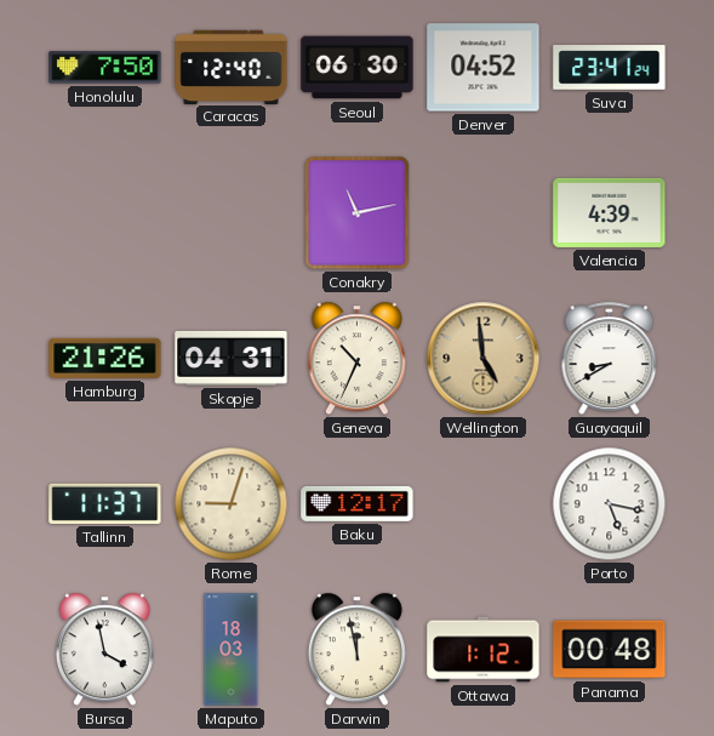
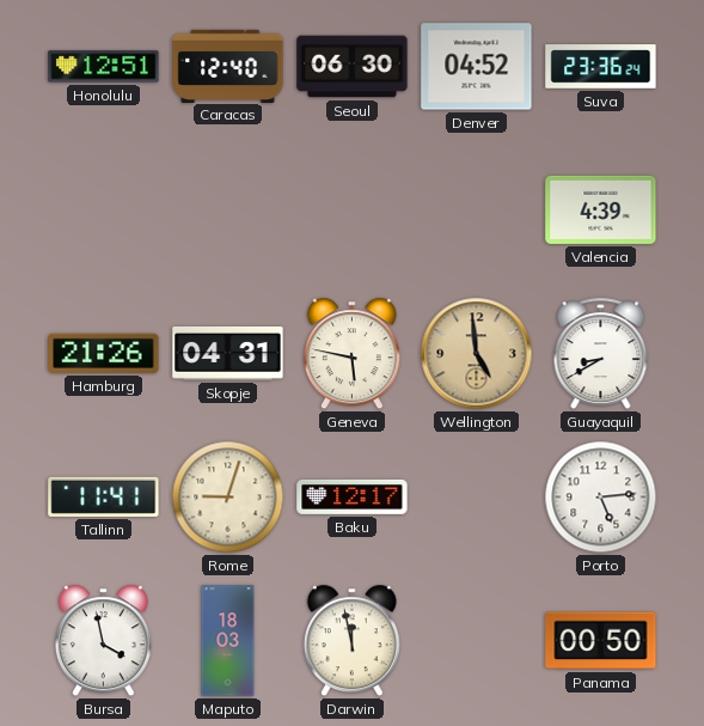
Honolulu: 7:50 -> 12:51 (104, 67)
Suva: 23:41 -> 23:36 (601, 67)
Conakry: 11:13 -> none (358, 213)
Geneva: 10:34 -> 5:47 (351, 354)
Tallinn: 11:37 -> 11:41 (104, 496)
Porto: 5:17 -> 5:14 (601, 498)
Ottawa: 1:12 -> none (484, 650)
Panama: 00:48 -> 00:50 (601, 641)
